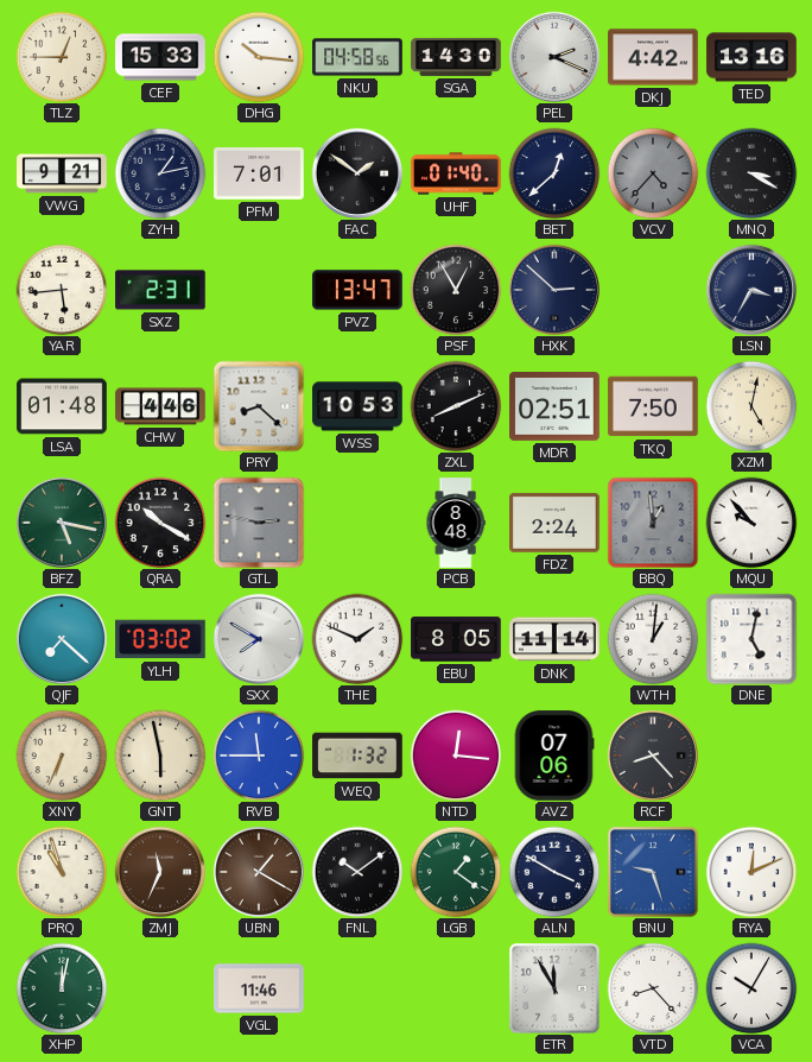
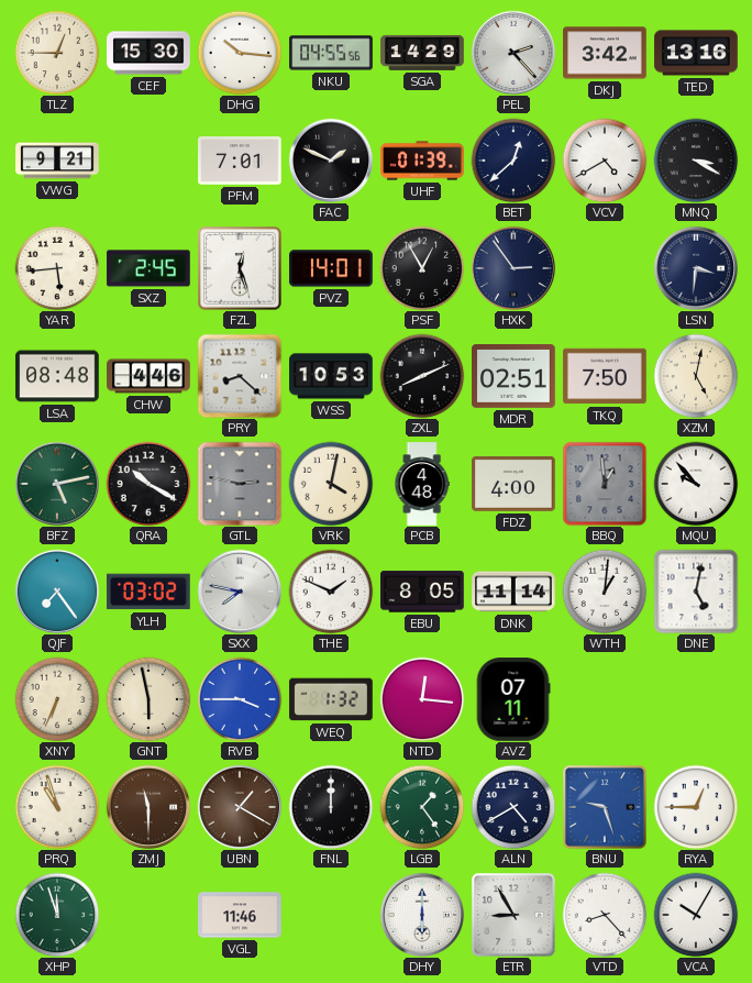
CEF: 15:33 -> 15:30 (148, 53)
NKU: 04:58 -> 04:55 (331, 53)
SGA: 14:30 -> 14:29 (422, 53)
PEL: 2:19 -> 2:23 (512, 52)
DKJ: 4:42 -> 3:42 (605, 53)
ZYH: 1:13 -> none (160, 173)
FAC: 1:51 -> 1:49 (330, 159)
UHF: 01:40 -> 01:39 (422, 161)
VCV: 4:37 -> 4:40 (605, 161)
VCV dial: grey -> white (605, 161)
SXZ: 2:31 -> 2:45 (148, 268)
FZL: none -> 12:27 (241, 269)
PVZ: 13:47 -> 14:01 (331, 268)
HXK: 2:52 -> 2:54 (512, 267)
LSN: 3:35 -> 3:31 (695, 267)
LSA: 01:48 -> 08:48 (57, 376)
BFZ: 5:17 -> 5:13 (56, 483)
VRK: none -> 4:02 (331, 484)
PCB: 8:48 -> 4:48 (422, 484)
FDZ: 2:24 -> 4:00 (513, 484)
QJF: 7:22 -> 7:24 (56, 590)
SXX: 7:50 -> 7:47 (239, 590)
RVB: 11:45 -> 3:45 (240, 699)
AVZ: 07:06 -> 07:11 (513, 699)
RCF: 8:23 -> none (652, 754)
ZMJ: 11:34 -> 11:30 (147, 806)
FNL: 10:09 -> 12:00 (331, 807)
LGB: 1:21 -> 1:24 (422, 807)
ALN: 3:50 -> 4:40 (513, 807)
RYA: 12:11 -> 12:45 (696, 807)
XHP: 12:02 -> 11:57 (57, 915)
DHY: none -> 6:00 (421, 914)
ETR: 11:55 -> 8:55 (515, 916)
